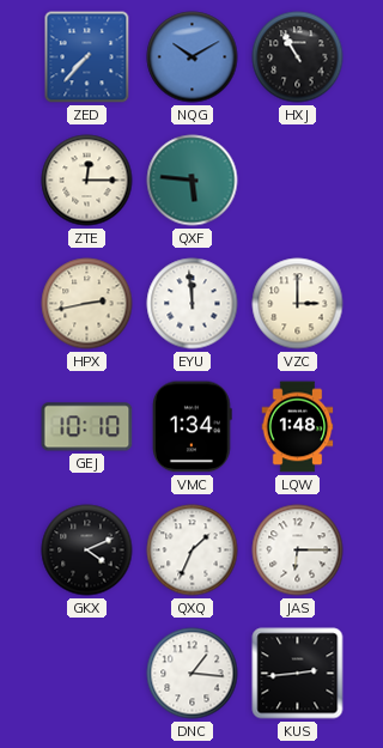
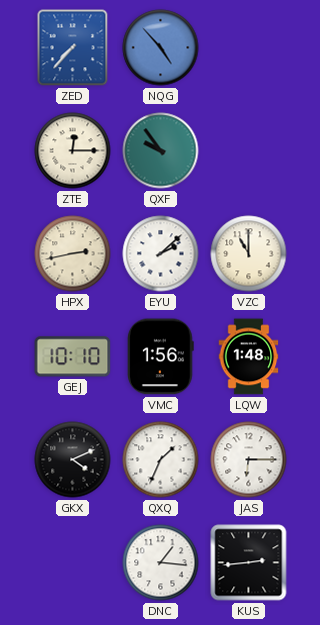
NQG: 10:10 -> 4:53 (161, 48)
HXJ: 10:55 -> none (298, 57)
QXF: 5:46 -> 9:54 (161, 151)
EYU: 11:59 -> 2:08 (161, 254)
VZC: 3:00 -> 11:00 (249, 254)
VMC: 1:34 -> 1:56 (161, 357)
